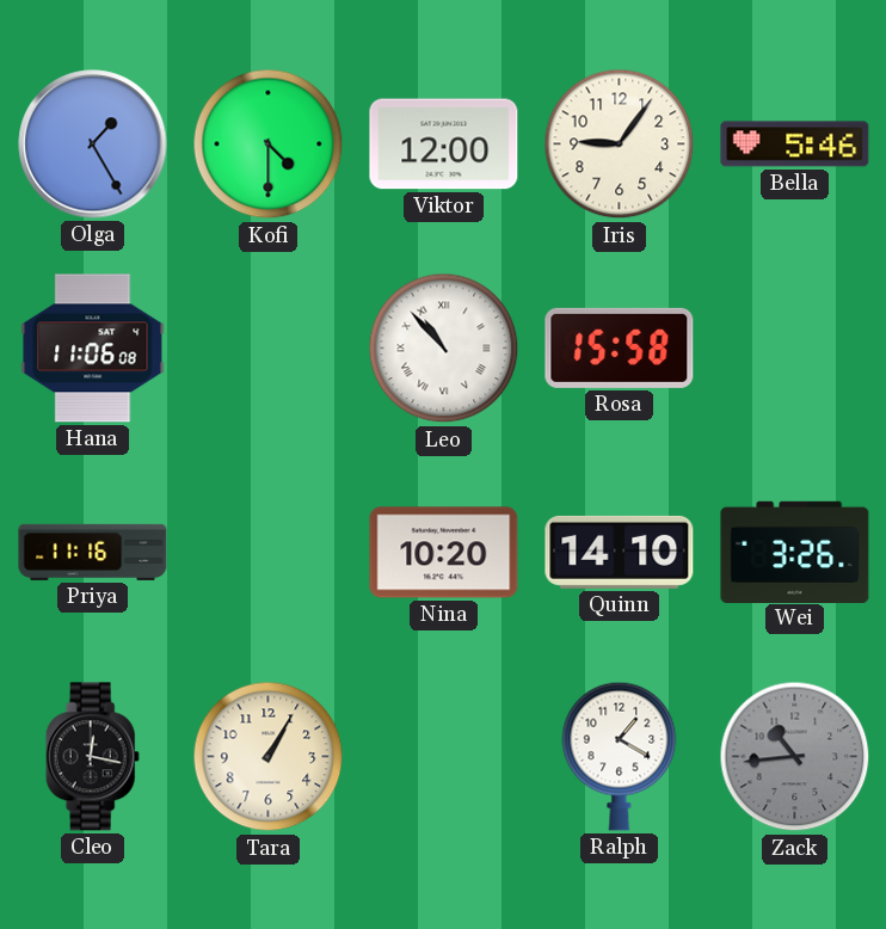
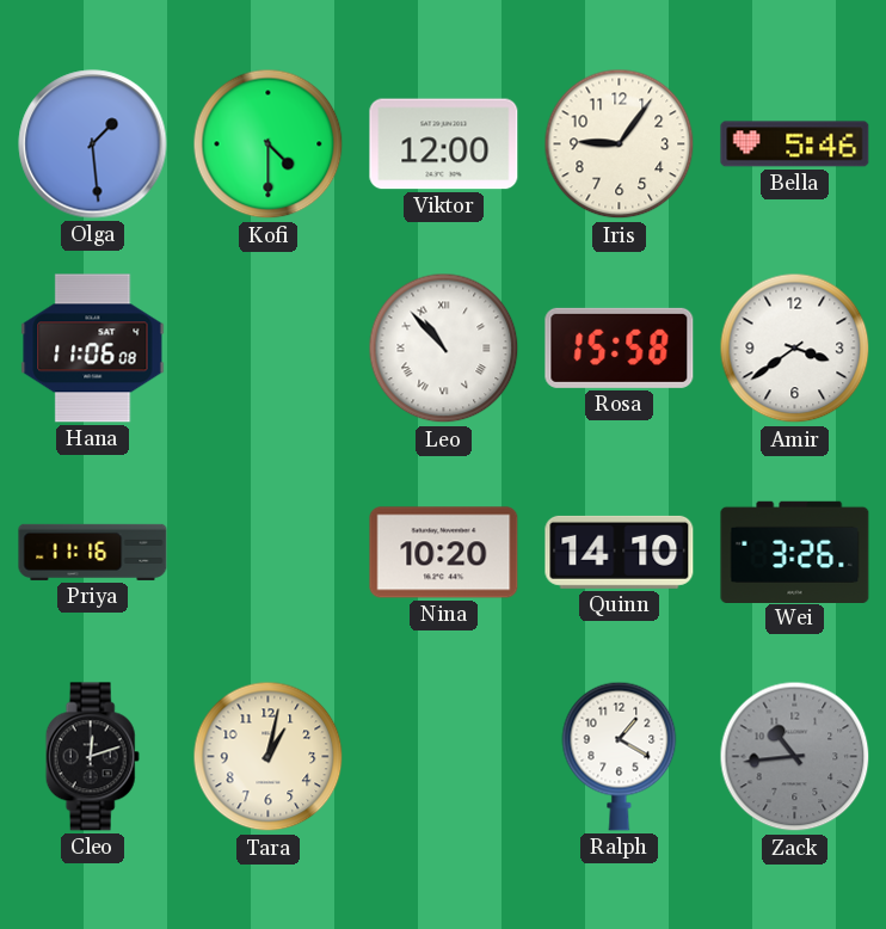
Olga: 1:25 -> 1:29 (93, 144)
Amir: none -> 3:39 (795, 349)
Cleo: 12:17 -> 12:12 (92, 757)
Tara: 1:05 -> 1:02 (269, 757)
